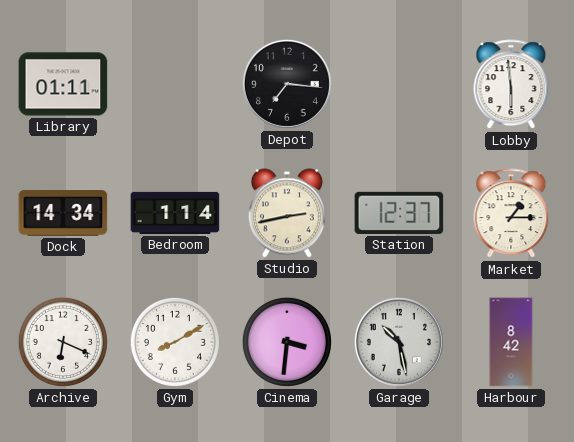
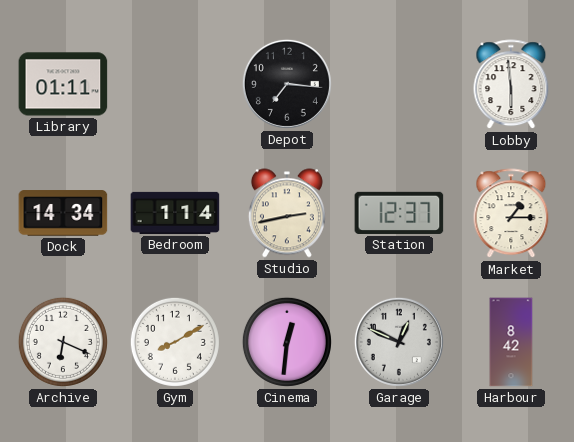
Cinema: 3:31 -> 12:31 (287, 342)
Garage: 10:28 -> 12:49 (399, 342)
